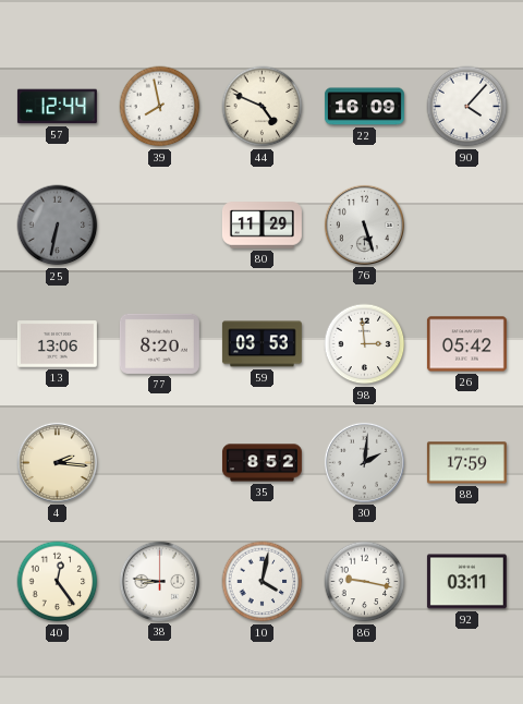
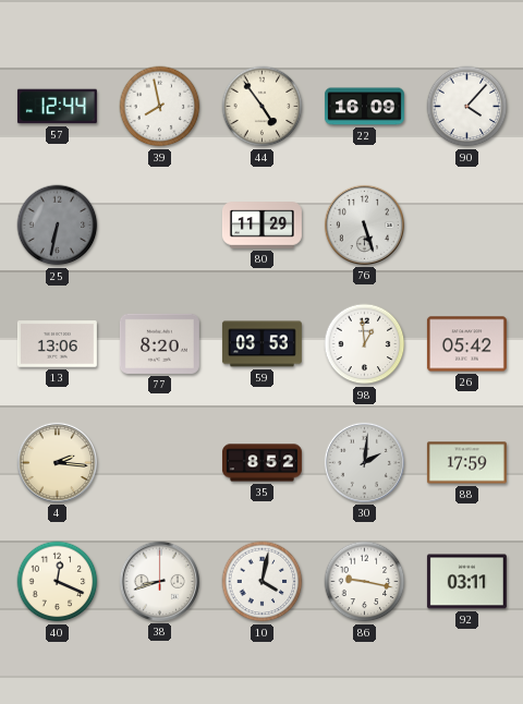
44: 4:49 -> 4:54 (263, 107)
98: 2:59 -> 12:59 (365, 344)
40: 12:24 -> 12:19 (58, 582)
38: 8:46 -> 8:42 (159, 581)
